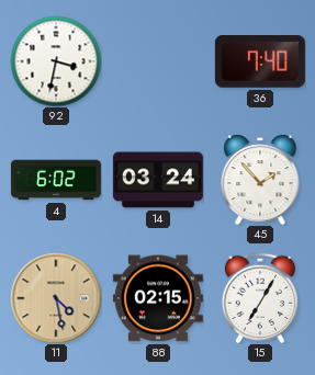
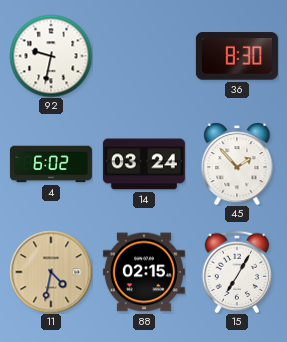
92: 3:32 -> 9:32 (51, 56)
36: 7:40 -> 8:30 (237, 56)
11: 4:28 -> 4:32 (51, 272)
